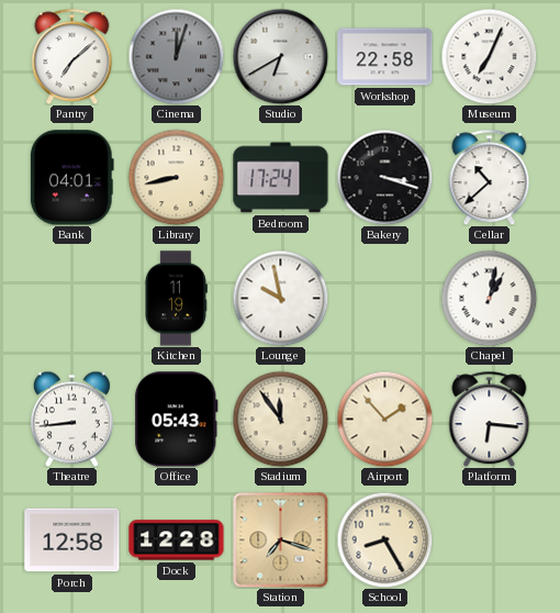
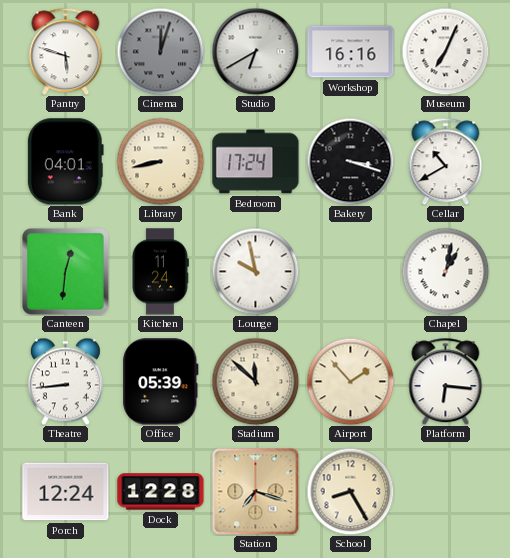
Pantry: 7:08 -> 5:48 (66, 51)
Workshop: 22:58 -> 16:16 (351, 52)
Cellar: 10:38 -> 10:40 (446, 161)
Canteen: none -> 12:31 (65, 271)
Kitchen: 11:19 -> 11:24 (160, 272)
Office: 05:43 -> 05:39 (161, 382)
Stadium: 11:54 -> 11:52 (255, 381)
Porch: 12:58 -> 12:24 (66, 492)
